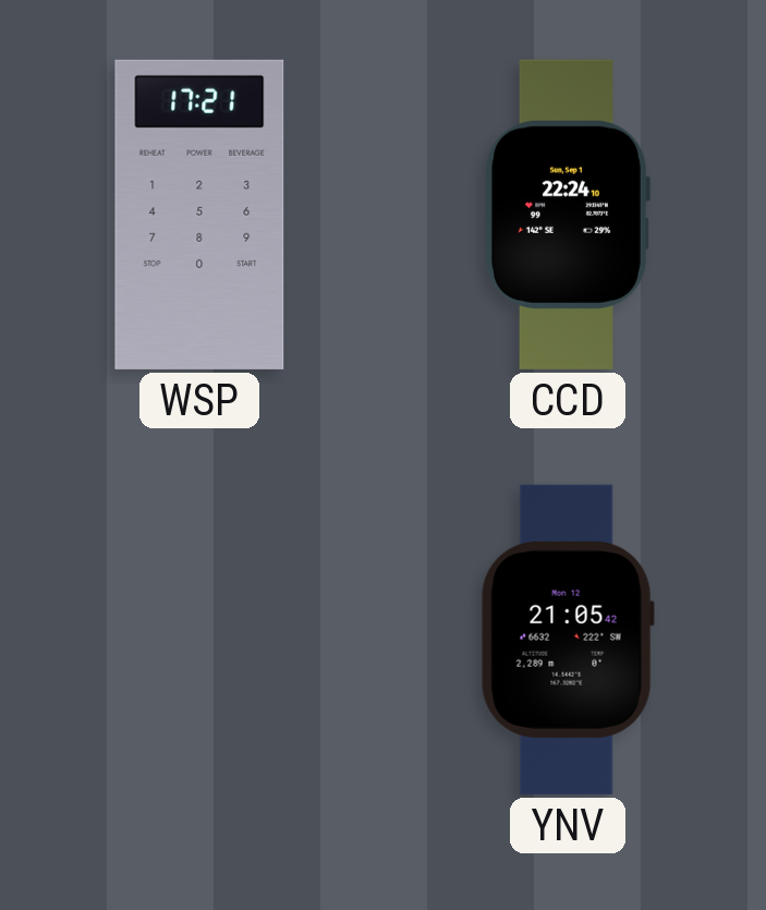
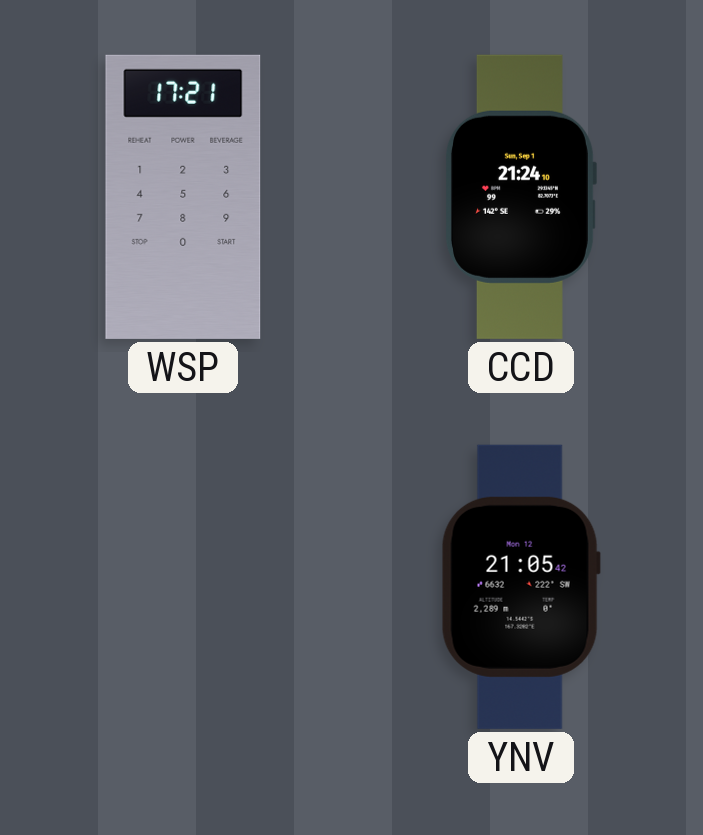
CCD: 22:24 -> 21:24 (520, 197)
